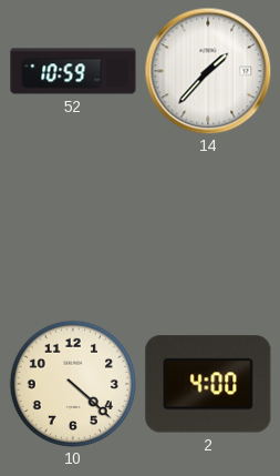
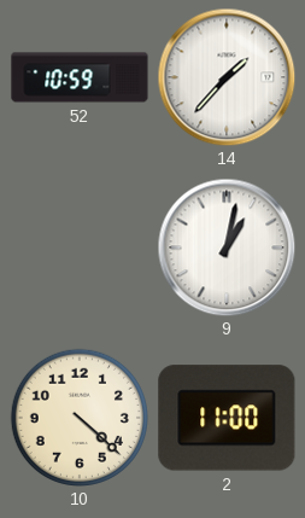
9: none -> 1:02 (227, 248)
2: 4:00 -> 11:00 (227, 418)
